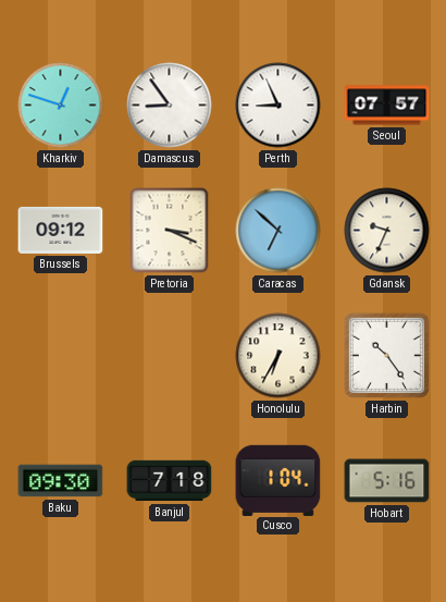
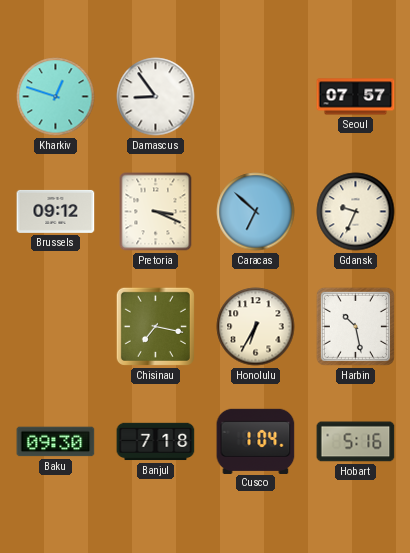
Perth: 8:56 -> none (278, 106)
Chisinau: none -> 7:17 (155, 326)
Harbin: 10:24 -> 10:28 (355, 326)
